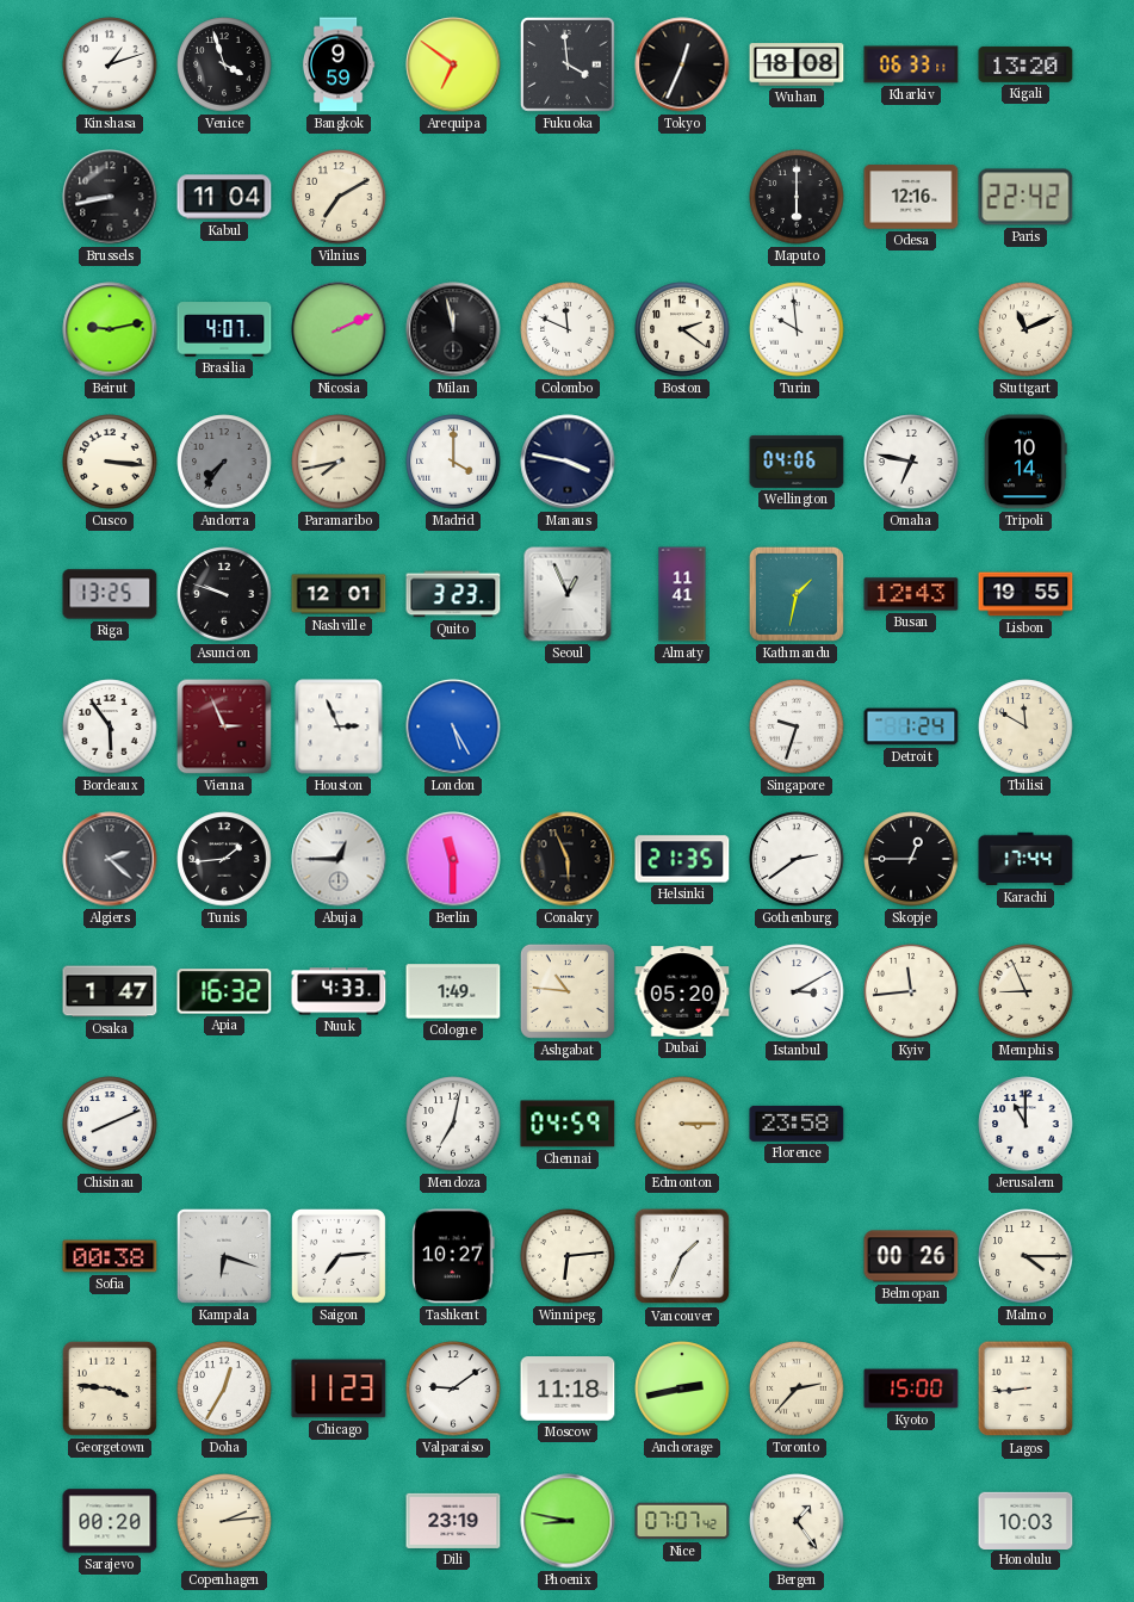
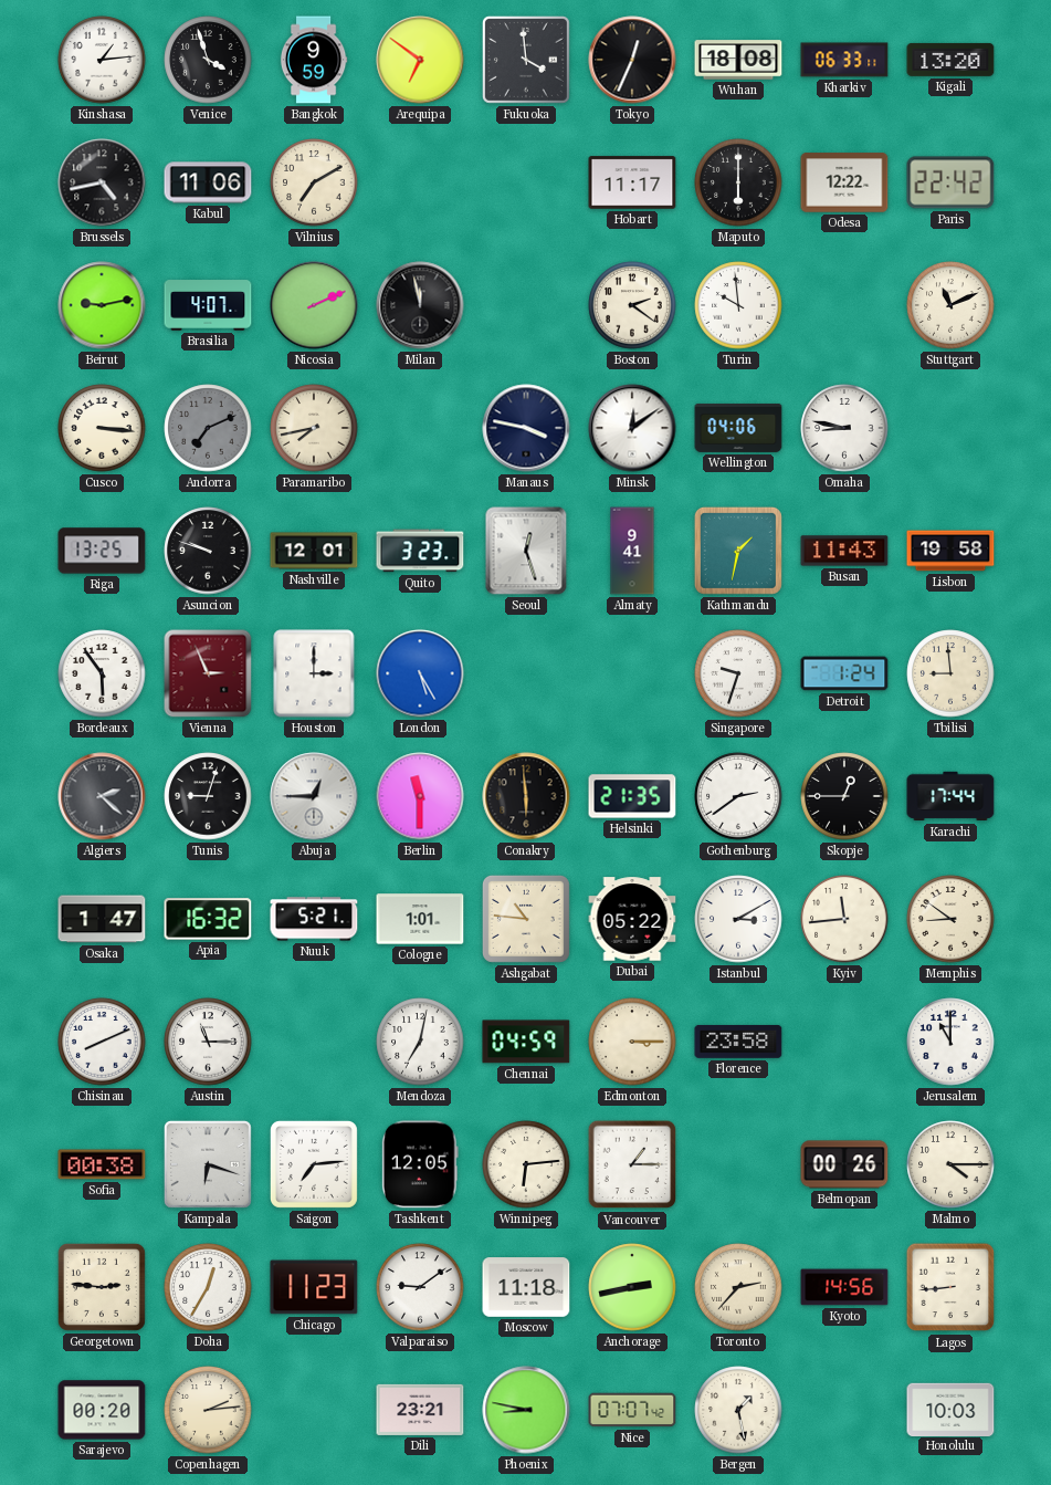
Kinshasa: 1:12 -> 1:14 (102, 60)
Brussels: 8:43 -> 4:43 (102, 182)
Kabul: 11:04 -> 11:06 (208, 182)
Hobart: none -> 11:17 (632, 182)
Odesa: 12:16 -> 12:22 (844, 182)
Colombo: 11:49 -> none (568, 329)
Andorra: 7:36 -> 7:11 (208, 428)
Madrid: 4:00 -> none (453, 462)
Minsk: none -> 12:09 (632, 428)
Omaha: 6:47 -> 8:47 (844, 428)
Tripoli: 10:14 -> none (1025, 462)
Seoul: 12:56 -> 12:27 (526, 551)
Almaty: 11:41 -> 9:41 (632, 551)
Busan: 12:43 -> 11:43 (844, 551)
Lisbon: 19:55 -> 19:58 (950, 551)
Houston: 2:56 -> 3:00 (314, 673)
Tbilisi: 11:50 -> 8:59 (950, 673)
Tunis: 1:44 -> 9:03 (208, 796)
Conakry: 5:56 -> 5:59 (526, 796)
Nuuk: 4:33 -> 5:21 (314, 919)
Cologne: 1:49 -> 1:01 (420, 919)
Dubai: 05:20 -> 05:22 (632, 919)
Memphis: 8:56 -> 8:51 (950, 919)
Austin: none -> 11:15 (208, 1042)
Tashkent: 10:27 -> 12:05 (420, 1164)
Vancouver: 1:34 -> 1:15 (632, 1164)
Georgetown: 3:46 -> 2:46 (102, 1287)
Kyoto: 15:00 -> 14:56 (844, 1287)
Dili: 23:19 -> 23:21 (420, 1410)
Bergen: 1:24 -> 1:28 (738, 1410)
